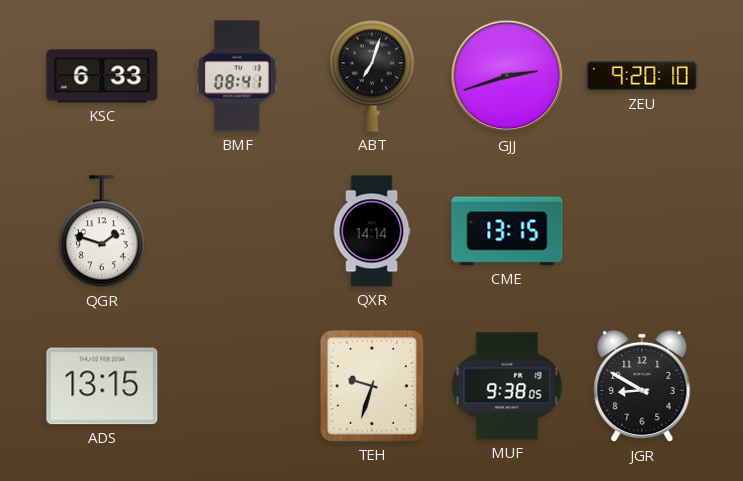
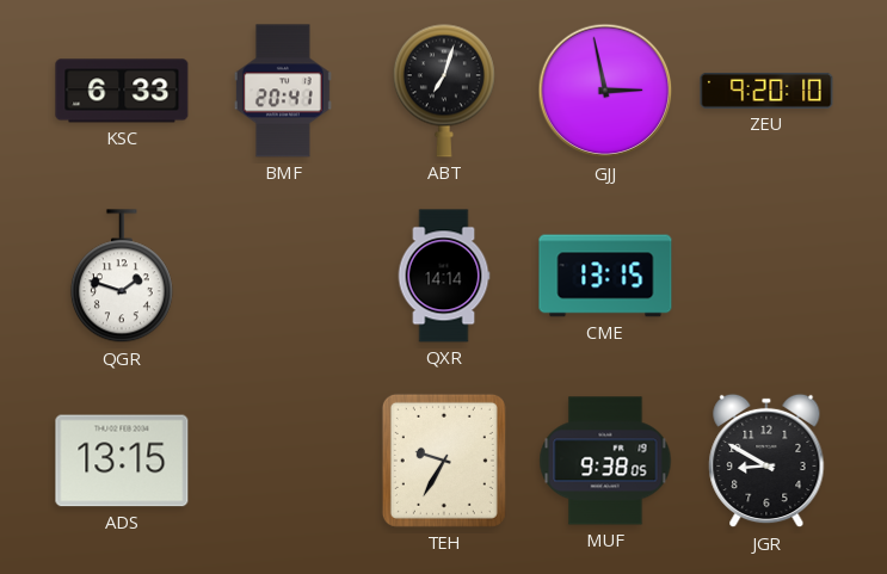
BMF: 08:41 -> 20:41 (283, 91)
GJJ: 2:42 -> 2:58 (605, 91)
TEH: 9:33 -> 9:35 (444, 461)
